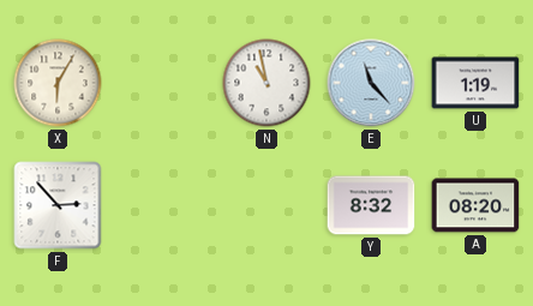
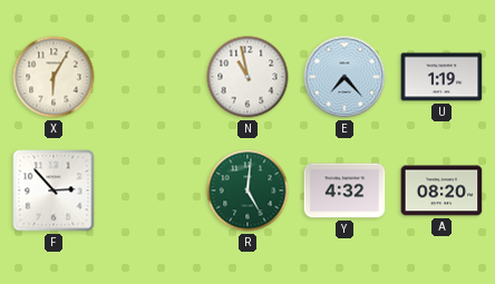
E: 11:23 -> 7:23 (344, 77)
R: none -> 5:01 (247, 190)
Y: 8:32 -> 4:32 (344, 190)
